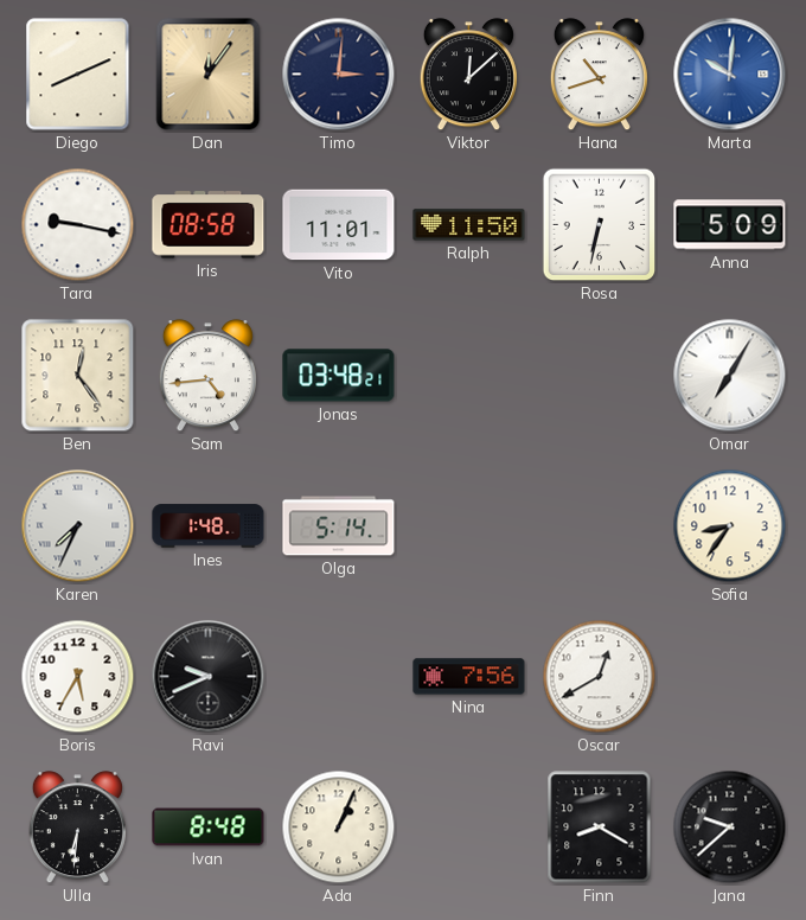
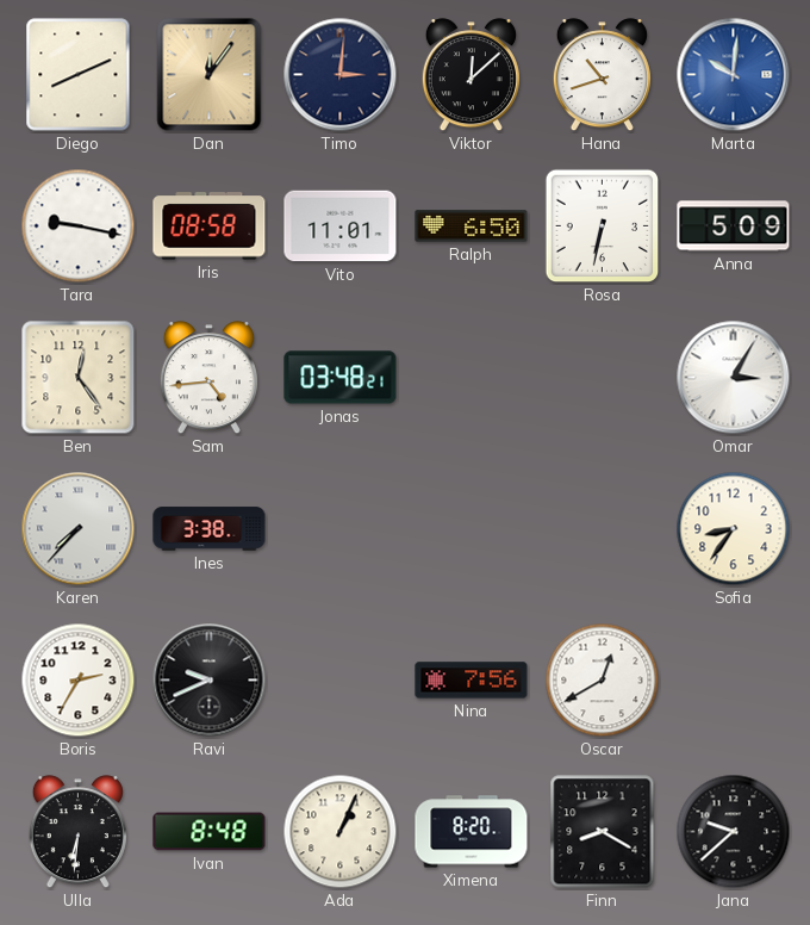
Ralph: 11:50 -> 6:50 (472, 226)
Omar: 7:05 -> 3:05 (734, 378)
Karen: 7:34 -> 7:37 (79, 529)
Ines: 1:48 -> 3:38 (210, 529)
Olga: 5:14 -> none (339, 526)
Boris: 5:35 -> 2:35 (79, 681)
Ximena: none -> 8:20 (472, 832)
